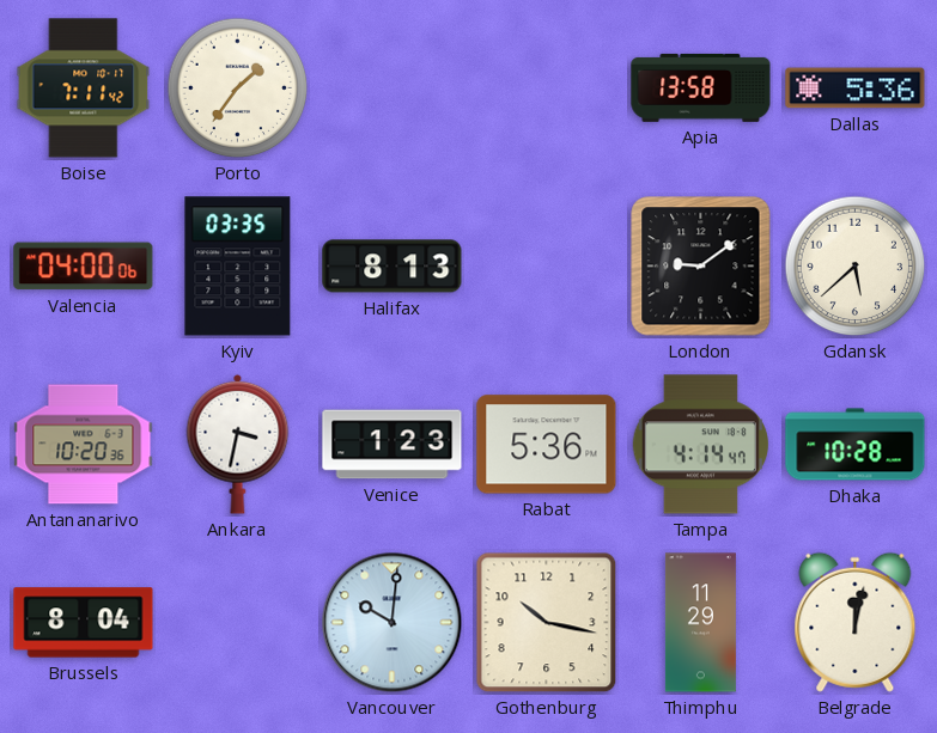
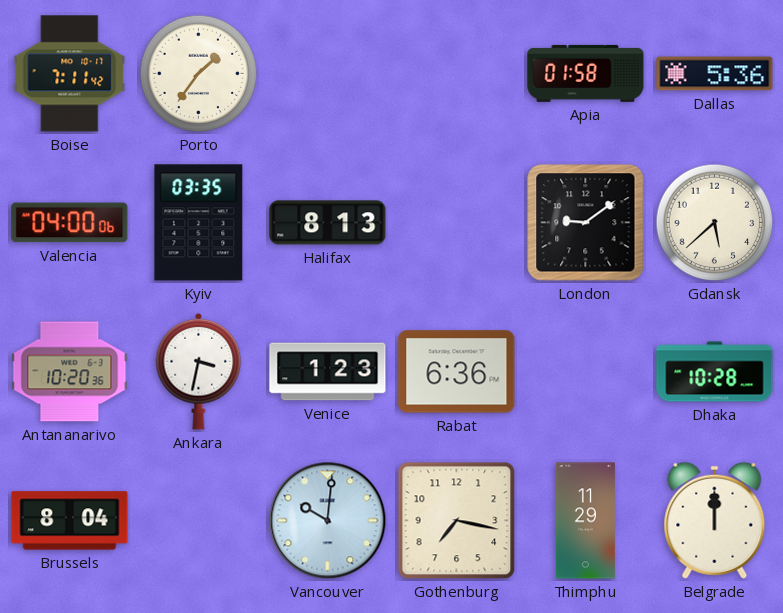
Apia: 13:58 -> 01:58 (586, 73)
Rabat: 5:36 -> 6:36 (457, 372)
Tampa: 4:14 -> none (700, 445)
Gothenburg: 10:17 -> 7:17 (457, 521)
Belgrade: 12:02 -> 12:00 (715, 520)
